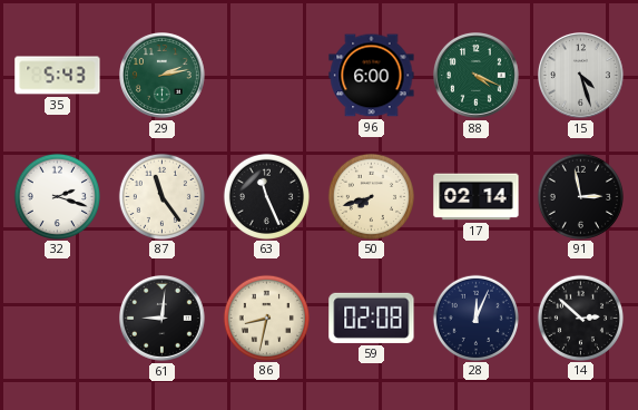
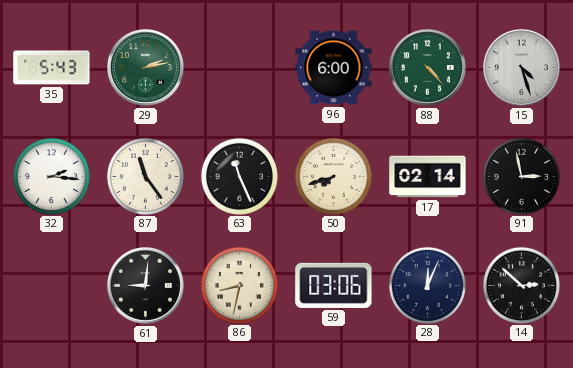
88: 4:19 -> 4:23 (428, 68)
32: 2:18 -> 2:16 (51, 176)
59: 02:08 -> 03:06 (334, 285)
